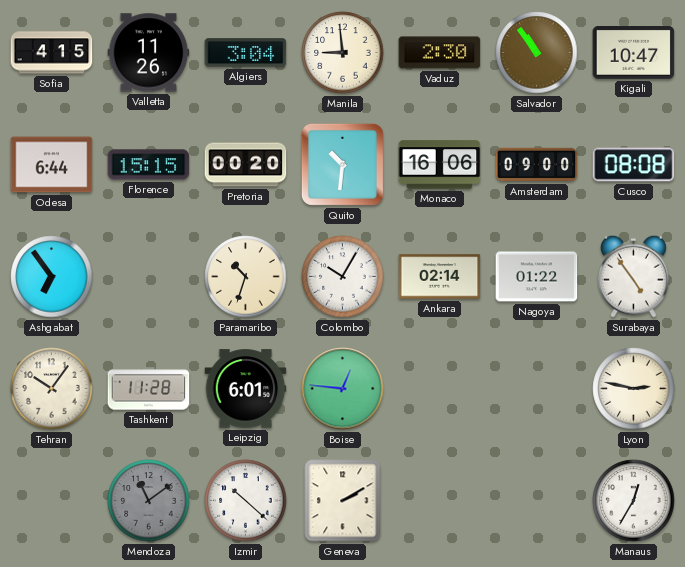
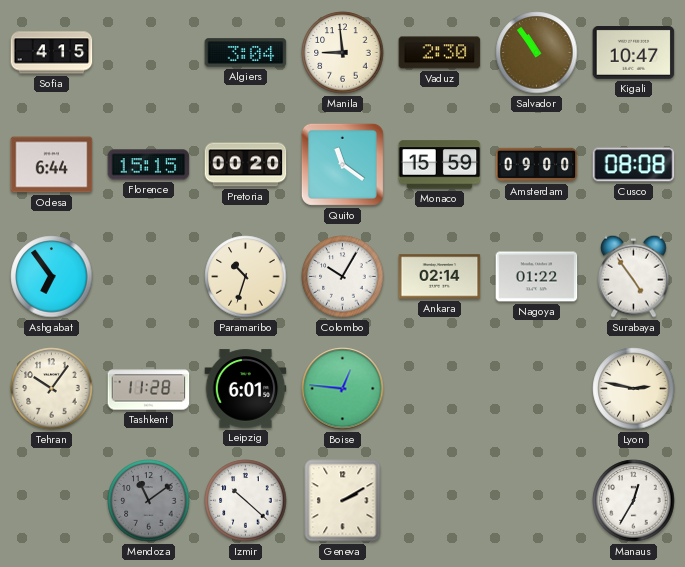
Valletta: 11:26 -> none (149, 53)
Quito: 10:31 -> 11:21 (342, 164)
Monaco: 16:06 -> 15:59 (440, 165)
